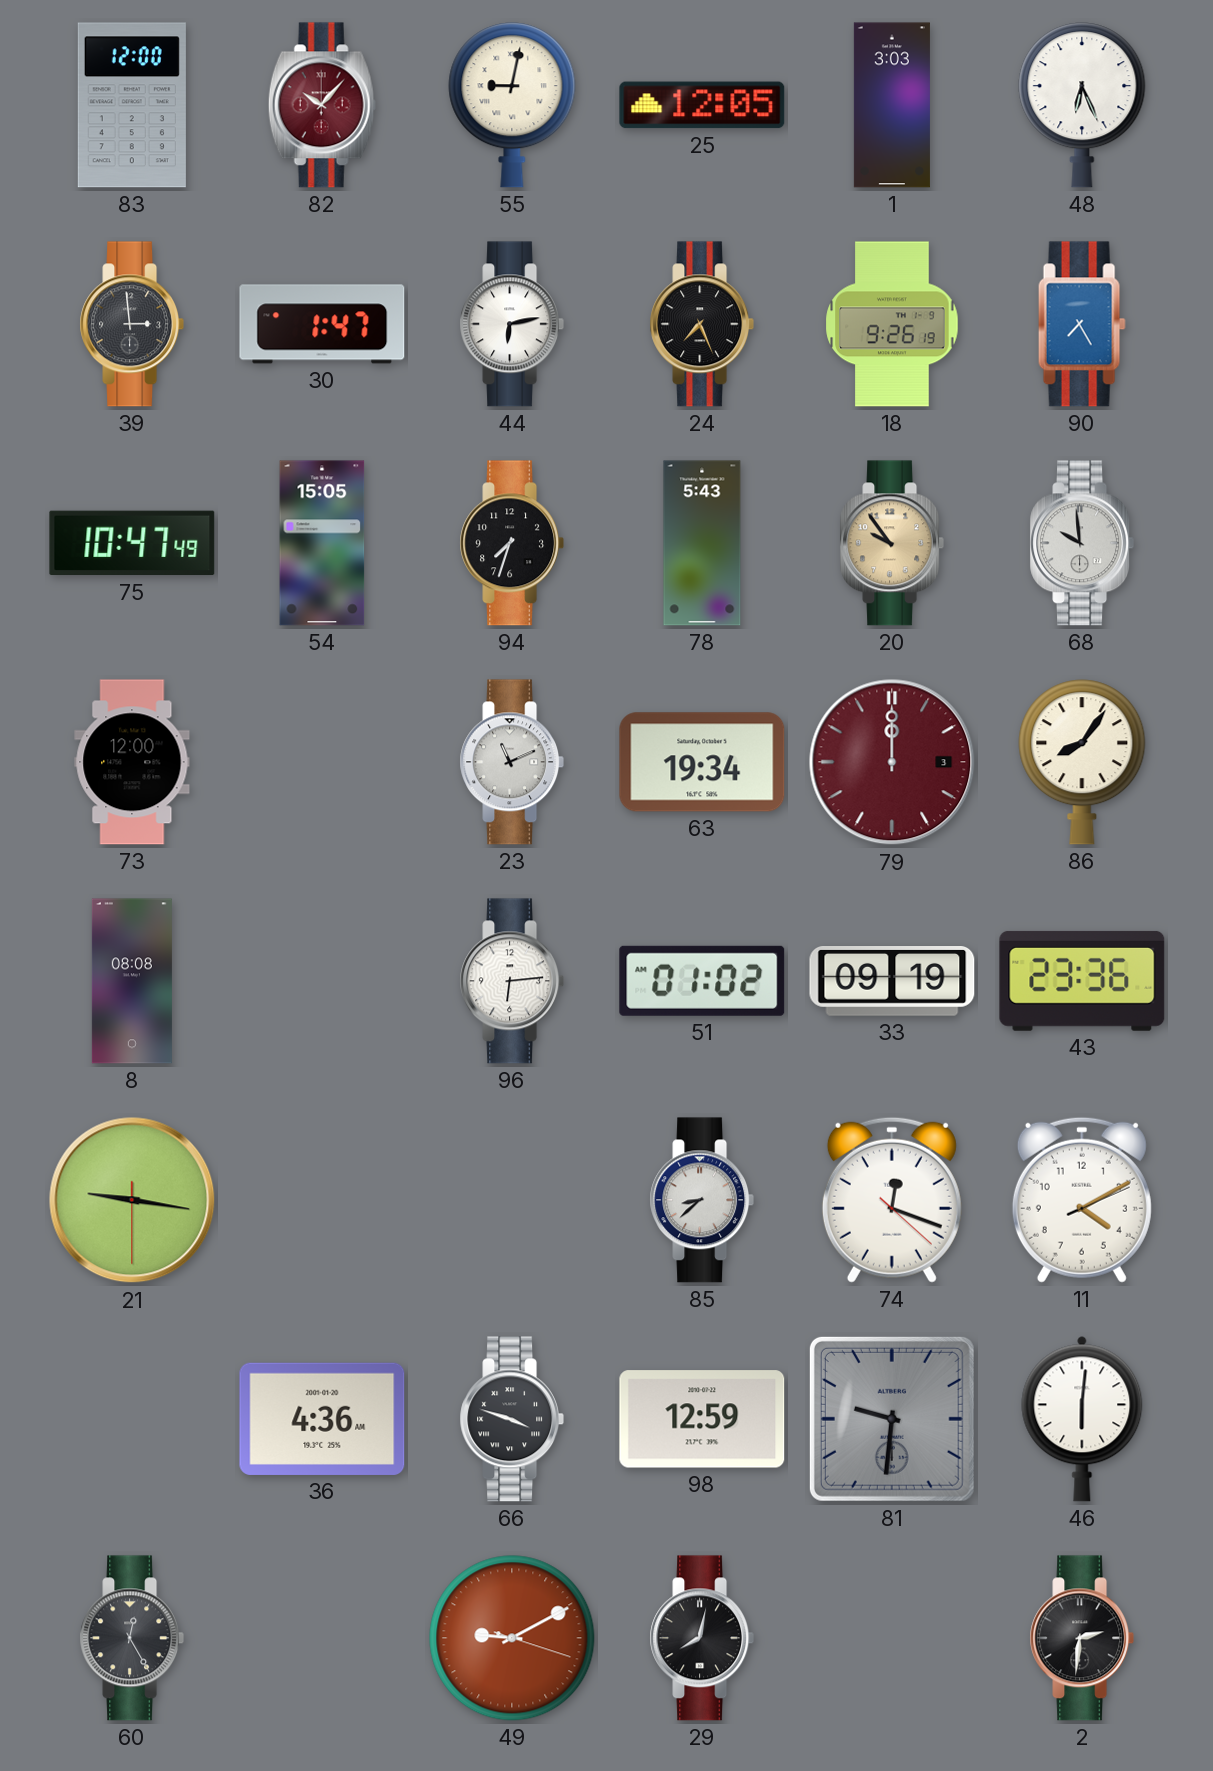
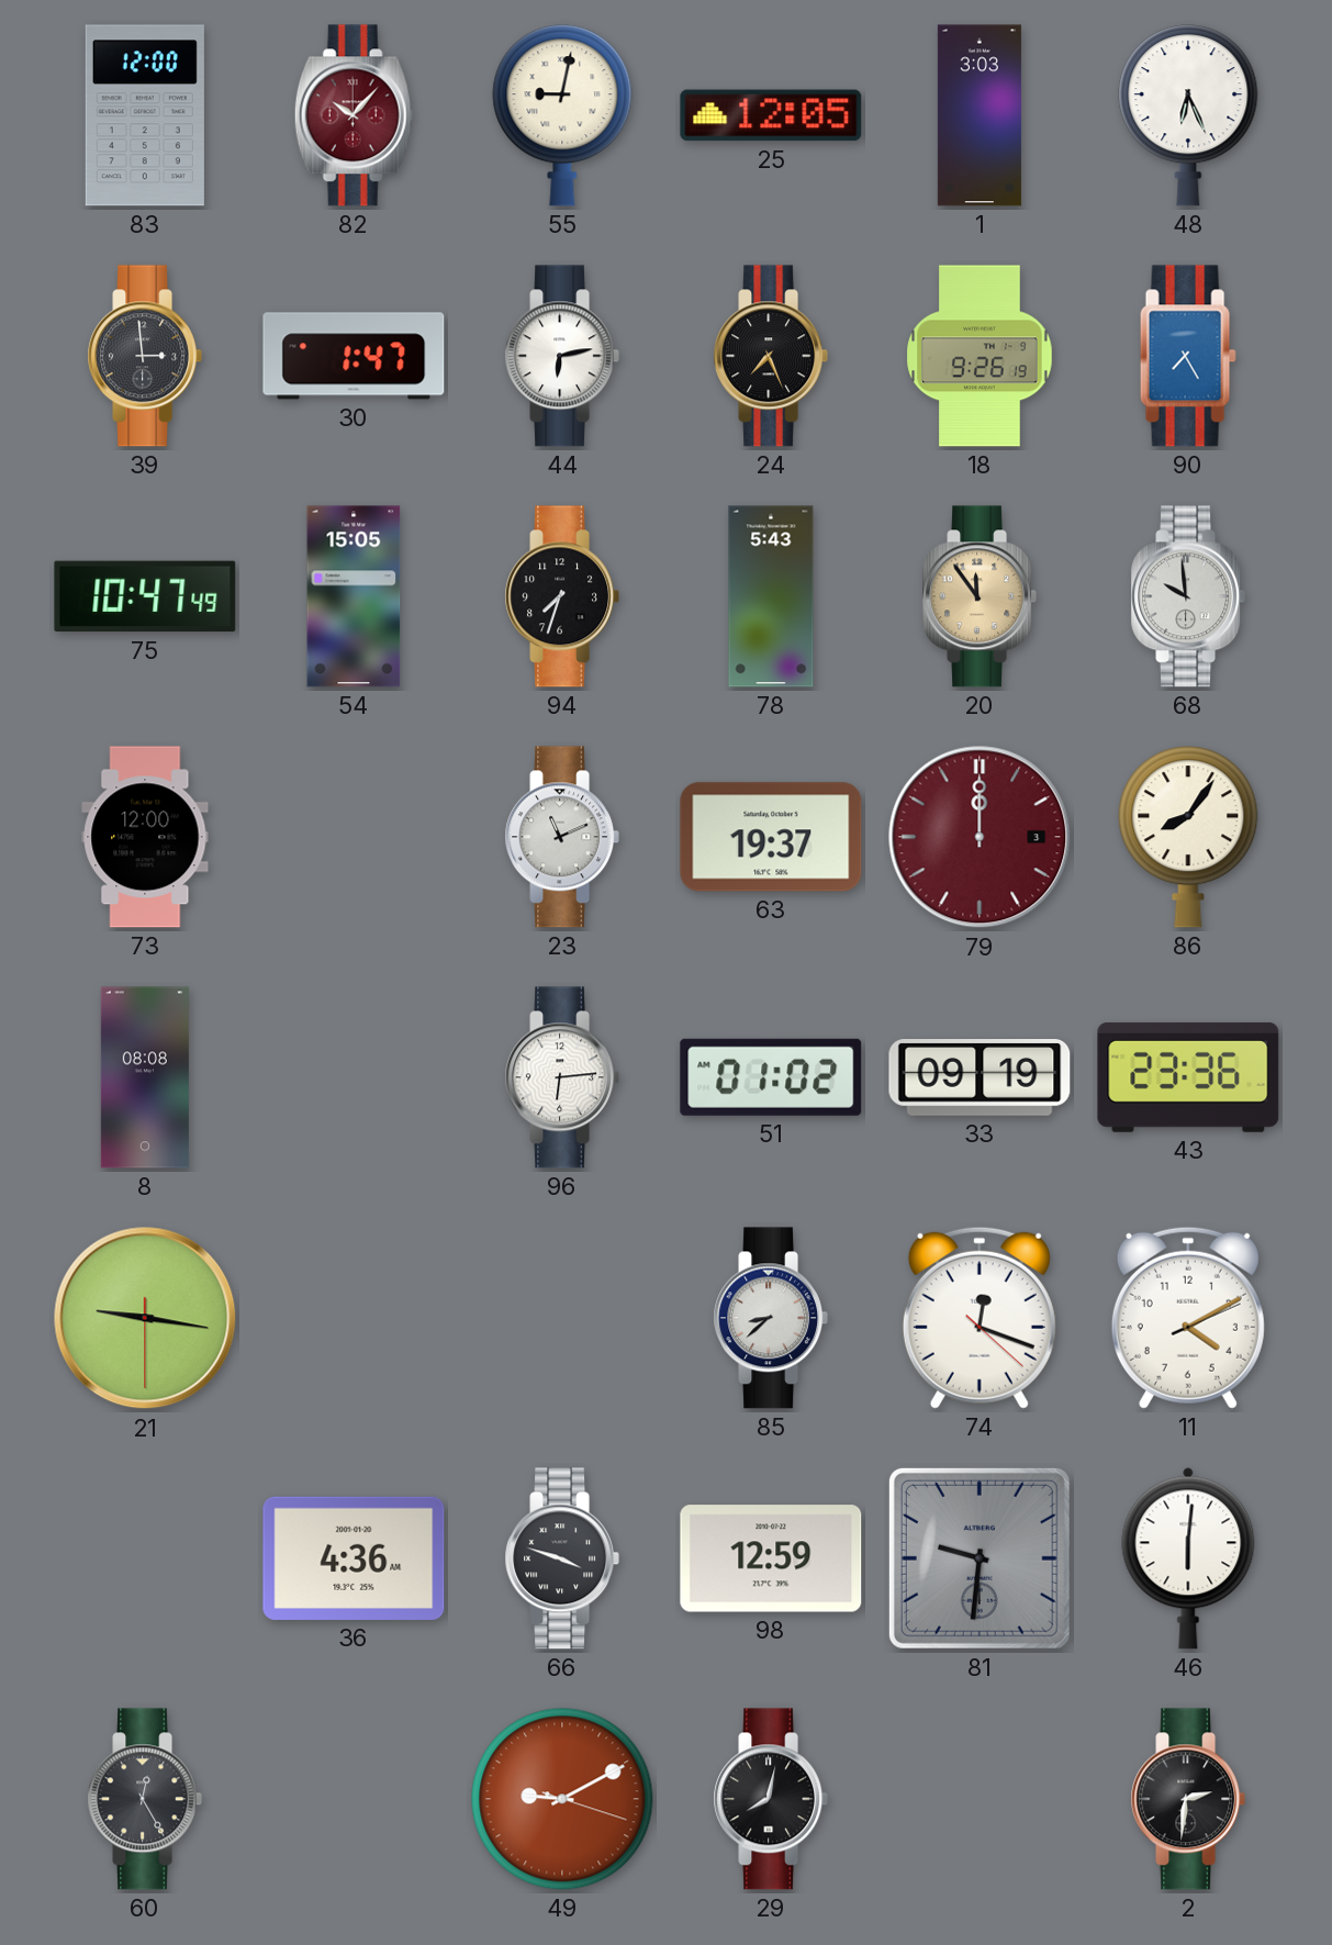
20: 9:54 -> 11:54 (980, 596)
63: 19:34 -> 19:37 (771, 837)
